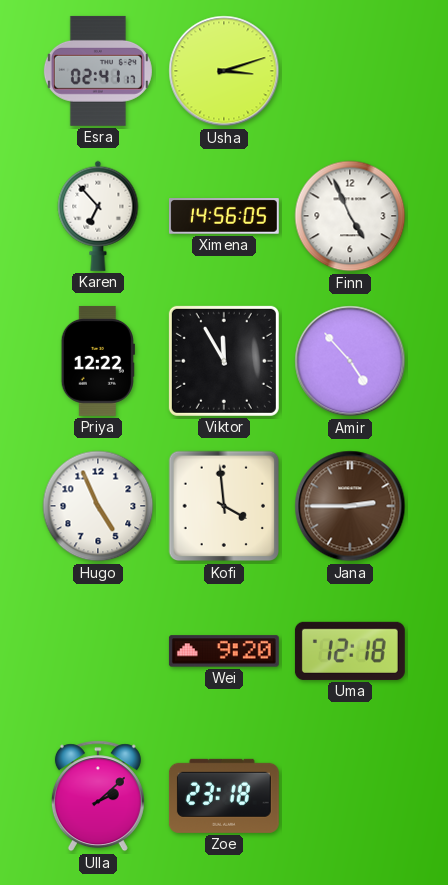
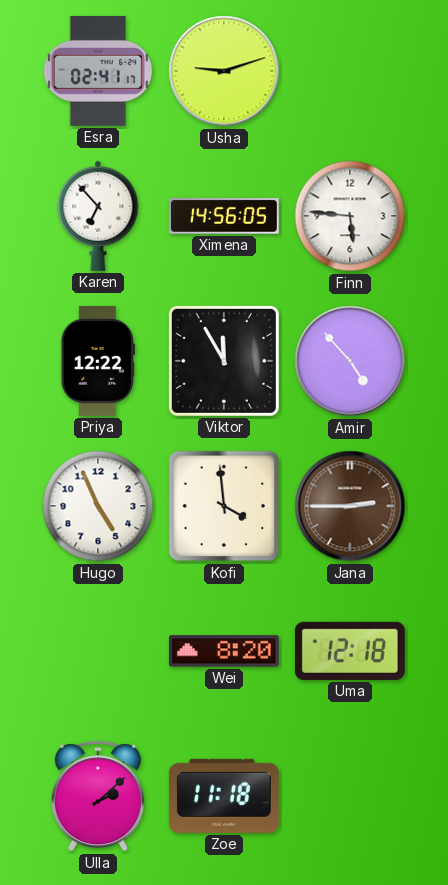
Usha: 3:12 -> 9:12 (224, 71)
Finn: 4:56 -> 5:46 (350, 216)
Wei: 9:20 -> 8:20 (224, 651)
Zoe: 23:18 -> 11:18 (224, 796)
